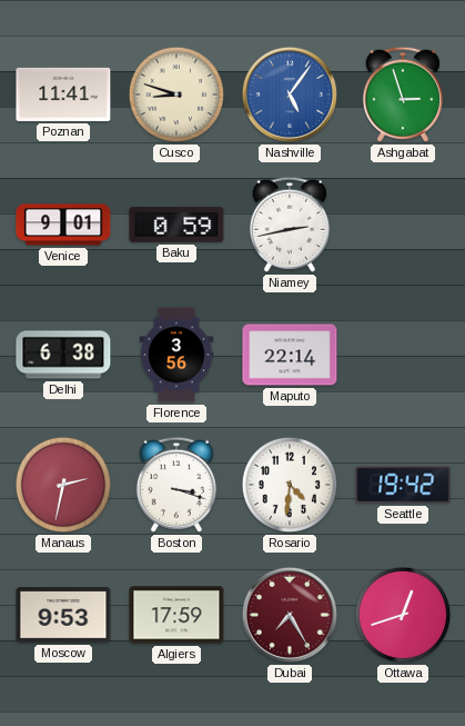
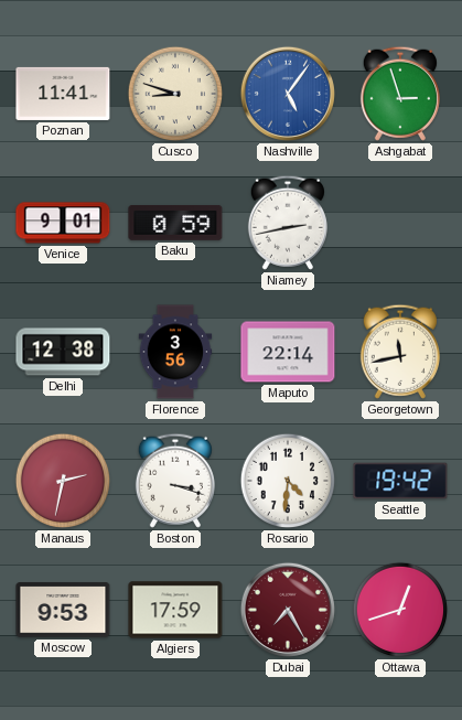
Delhi: 6:38 -> 12:38 (63, 352)
Georgetown: none -> 11:43 (400, 352)
